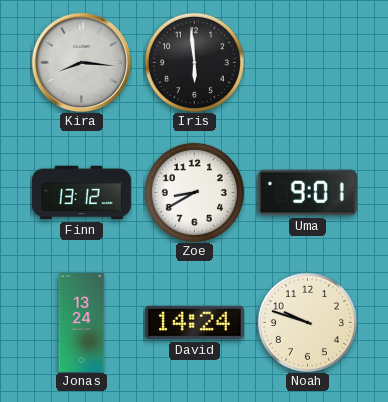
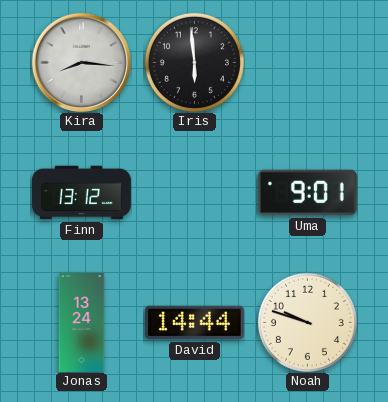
Zoe: 8:40 -> none (194, 192)
David: 14:24 -> 14:44 (194, 323)
